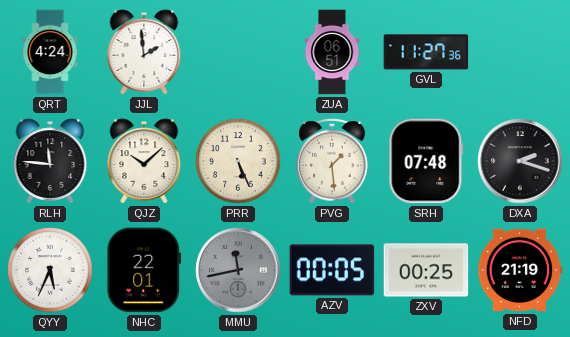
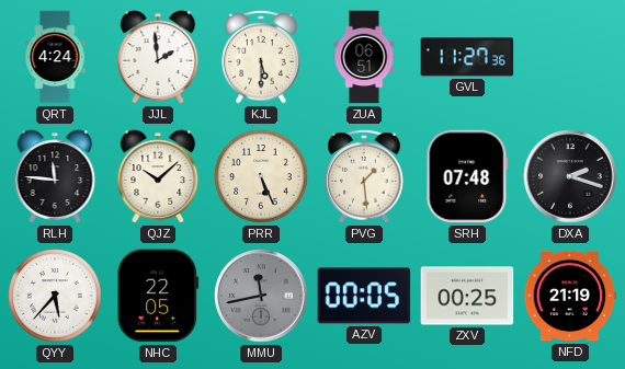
KJL: none -> 5:30 (261, 57)
QYY: 5:34 -> 5:37 (55, 296)
NHC: 22:01 -> 22:05 (158, 296)
